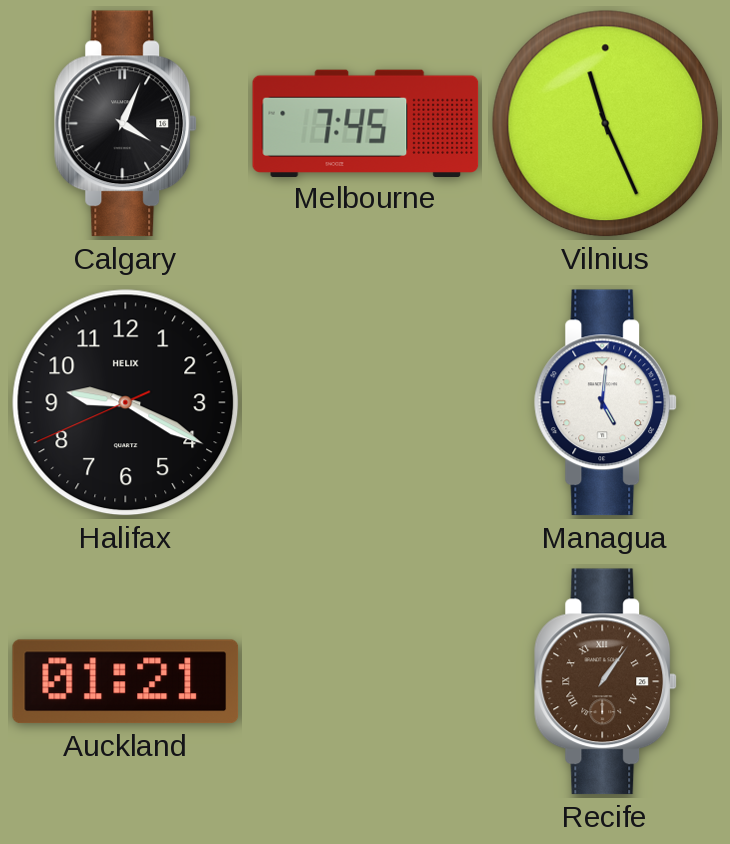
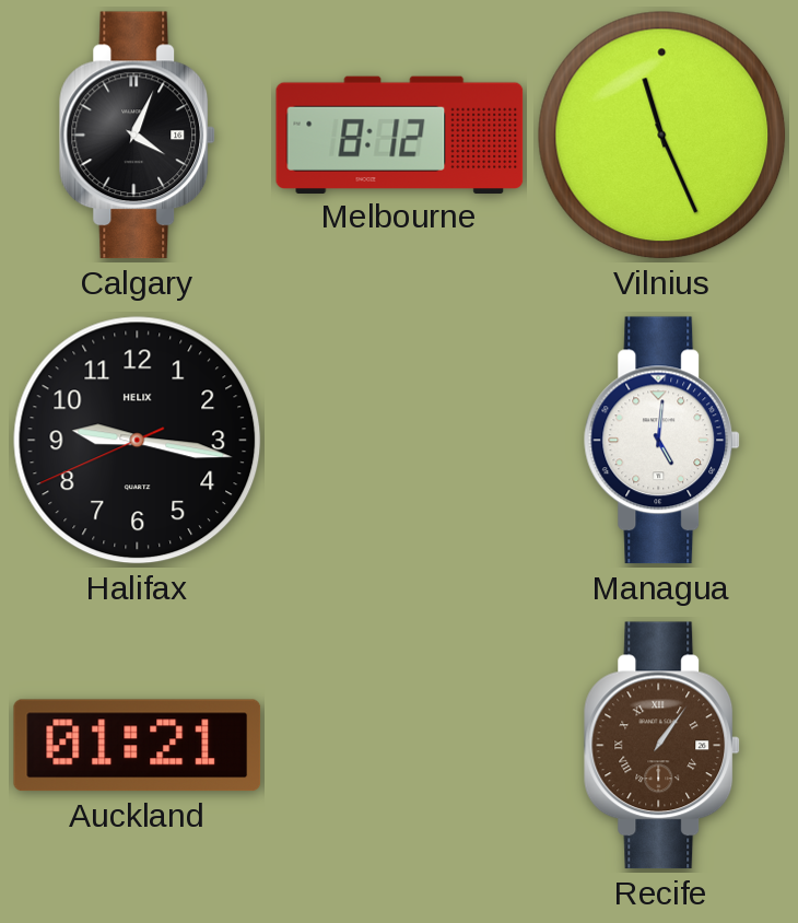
Melbourne: 7:45 -> 8:12 (400, 135)
Halifax: 9:19 -> 9:16 (138, 441)
